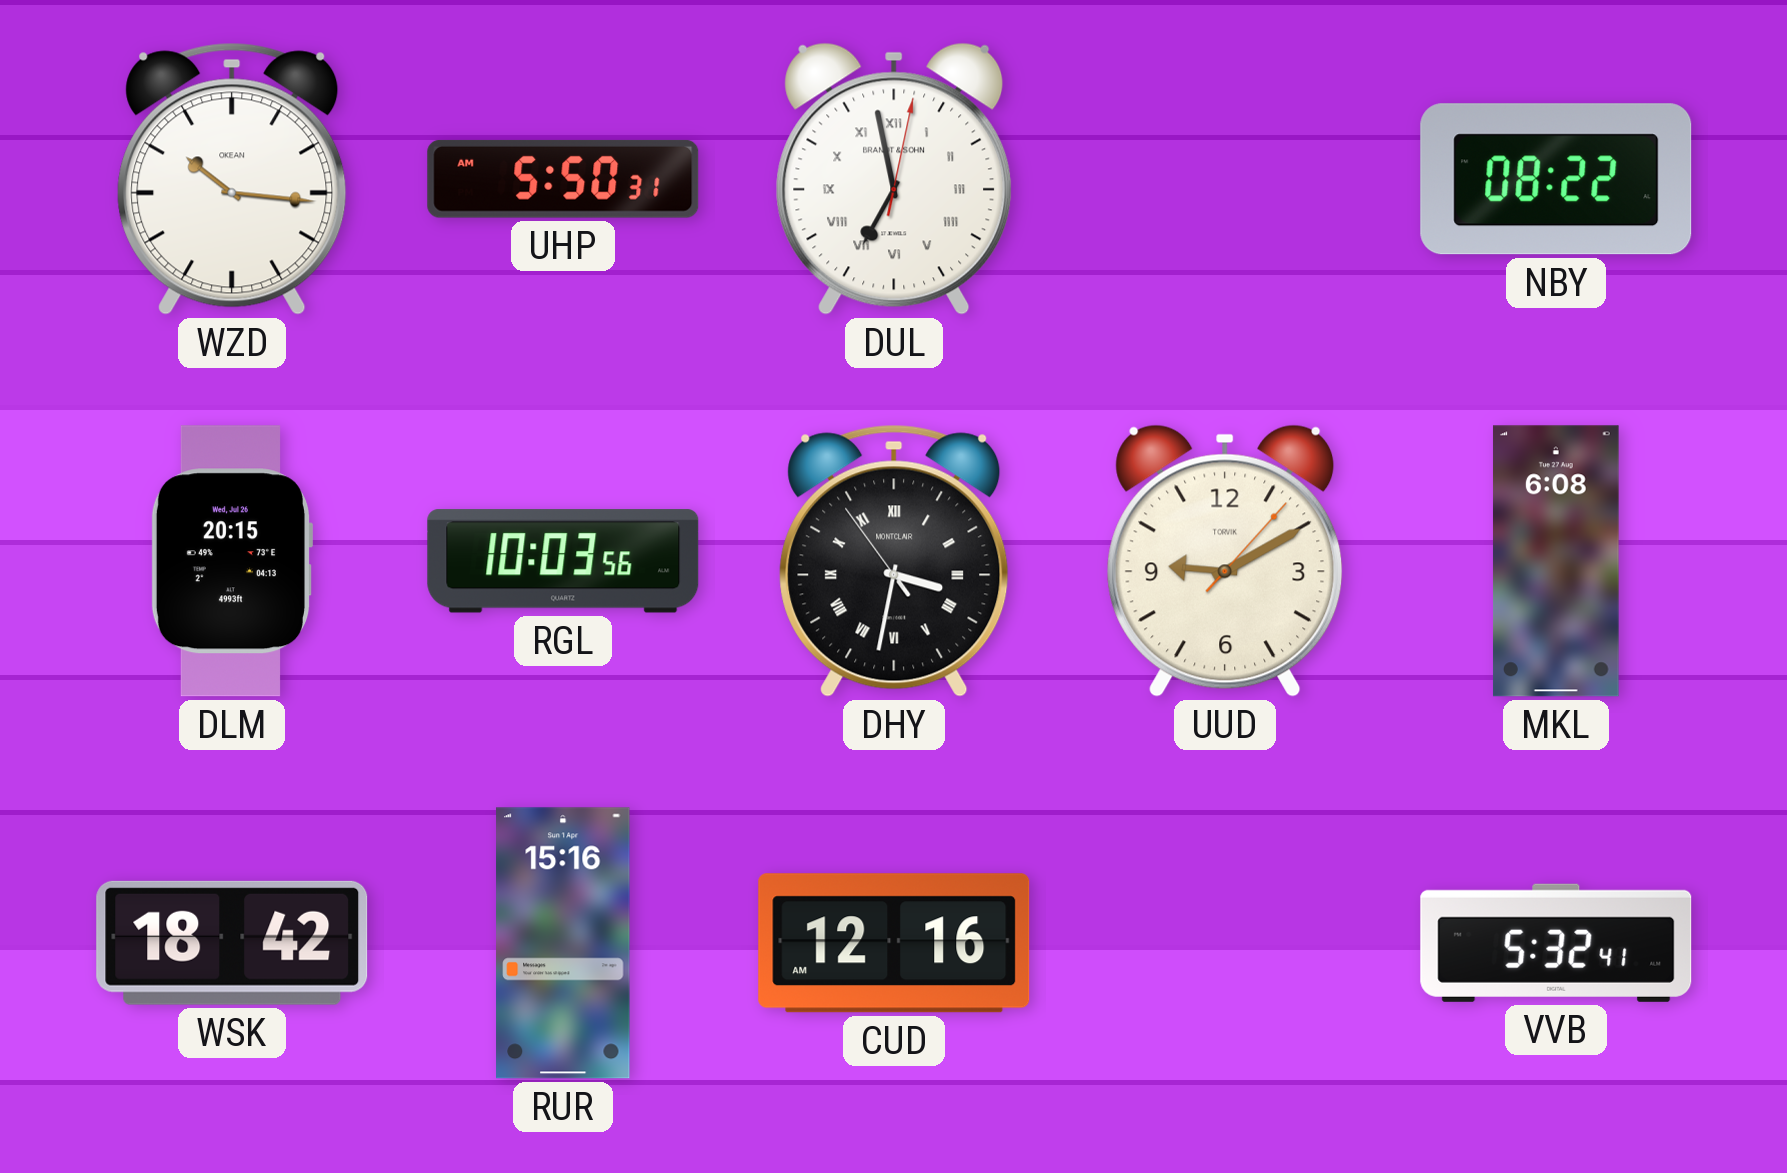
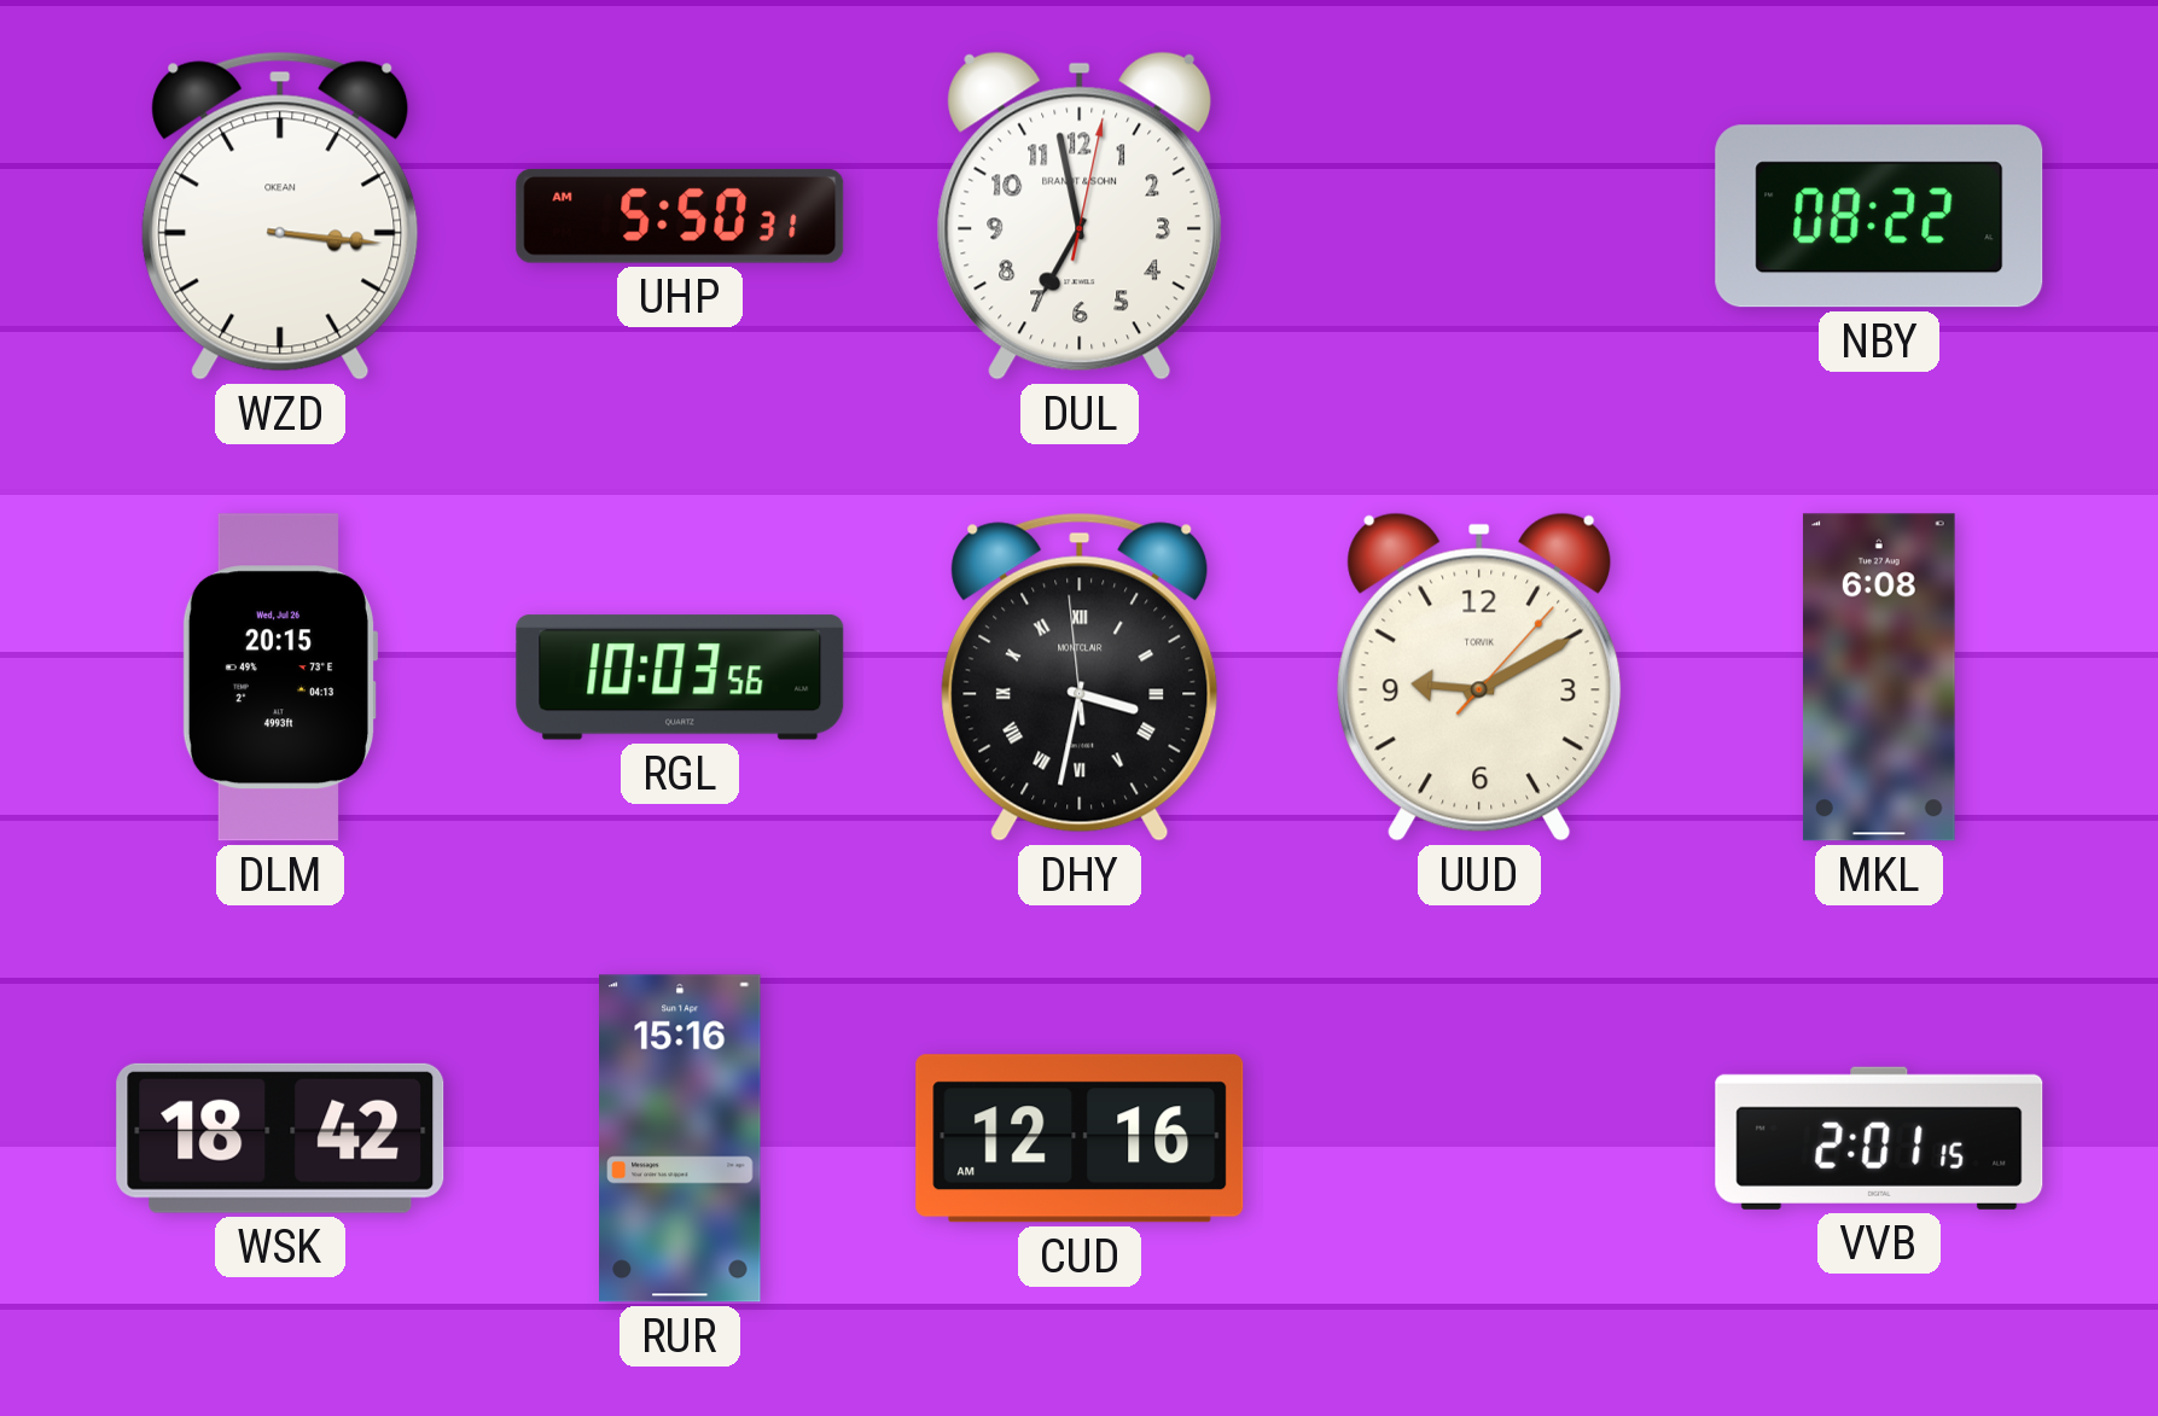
WZD: 10:16 -> 3:16 (280, 216)
DUL numerals: Roman -> Arabic (1080, 216)
DHY: 3:31:54 -> 3:31:59 (1080, 677)
VVB: 5:32 -> 2:01 (1879, 1138)
